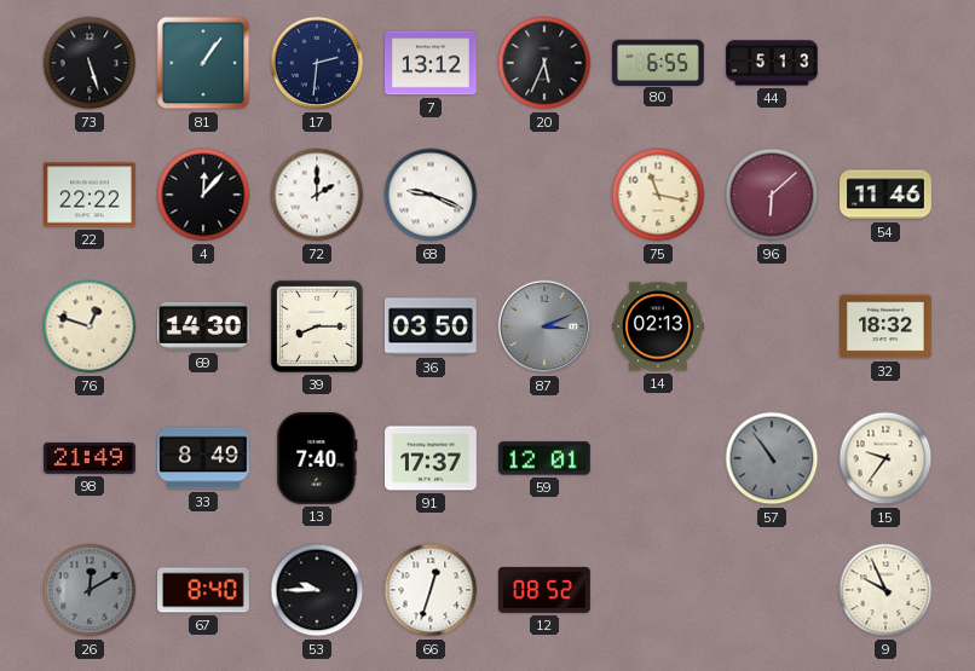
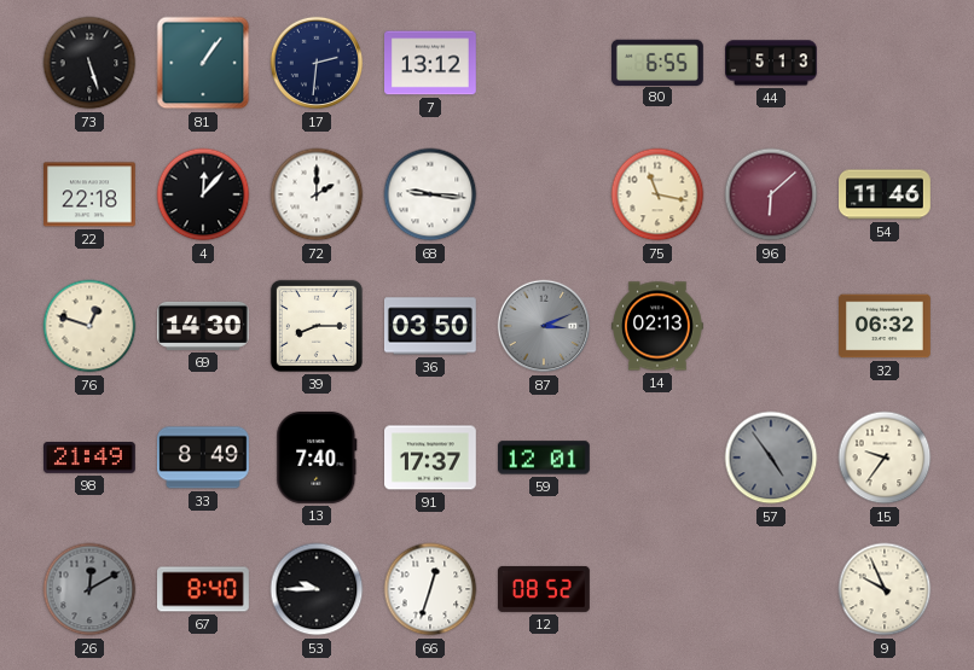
20: 5:34 -> none (544, 63)
22: 22:22 -> 22:18 (91, 194)
68: 9:19 -> 9:16 (430, 194)
32: 18:32 -> 06:32 (886, 326)
57: 10:54 -> 4:54 (771, 458)
